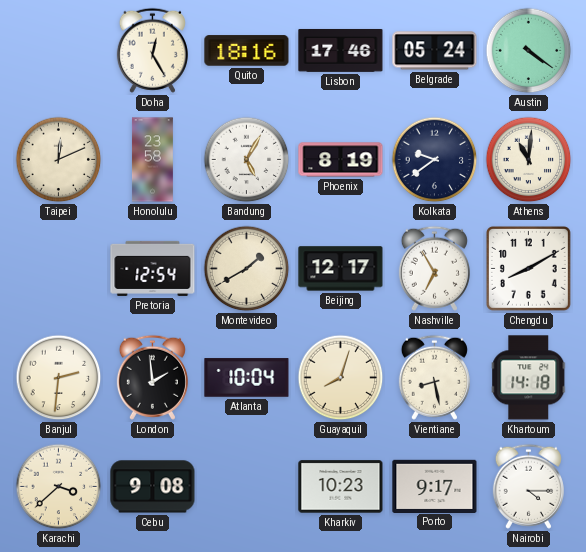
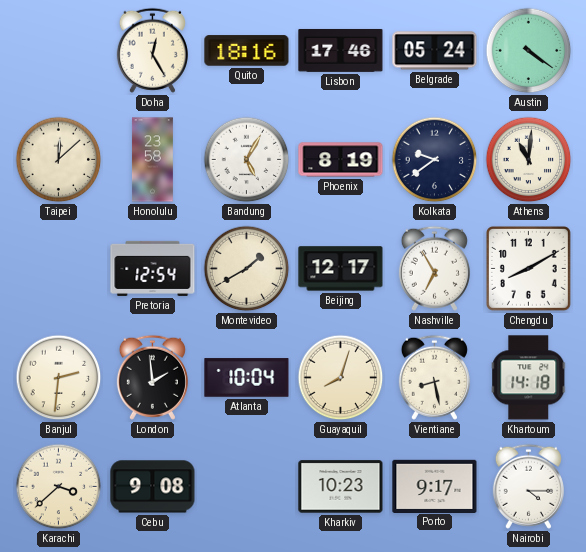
Taipei: 12:11 -> 12:08 (59, 160)
